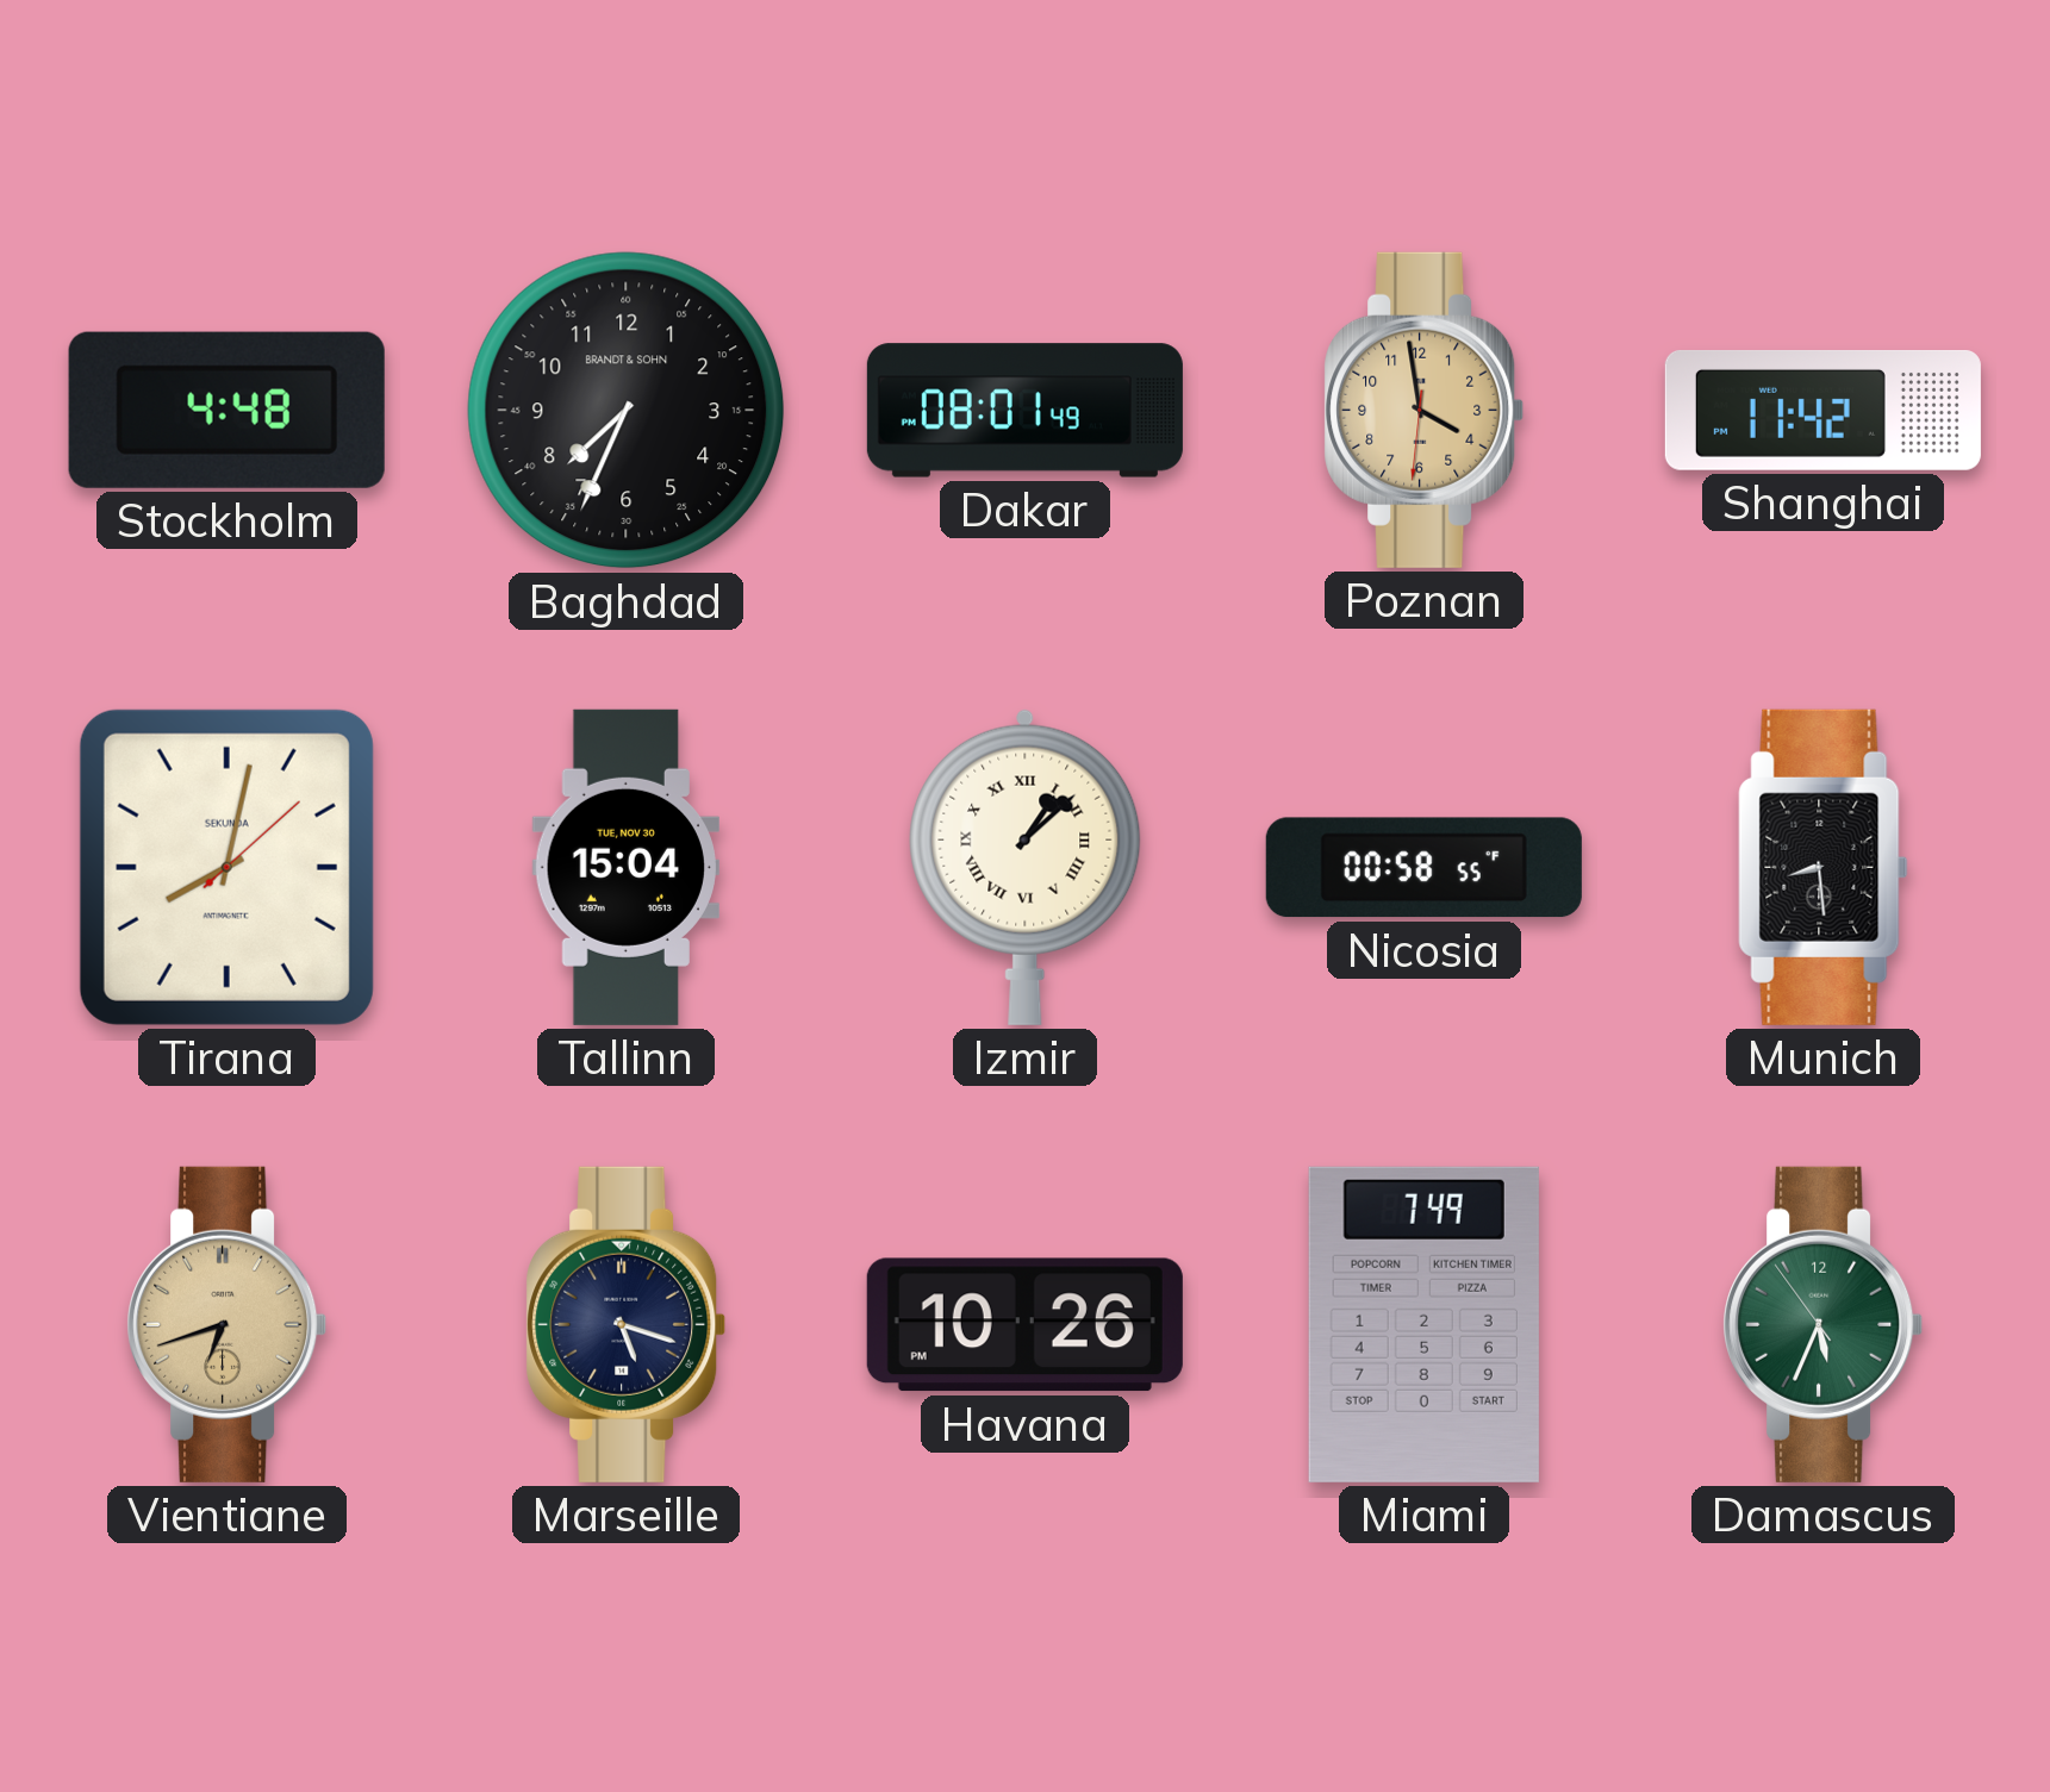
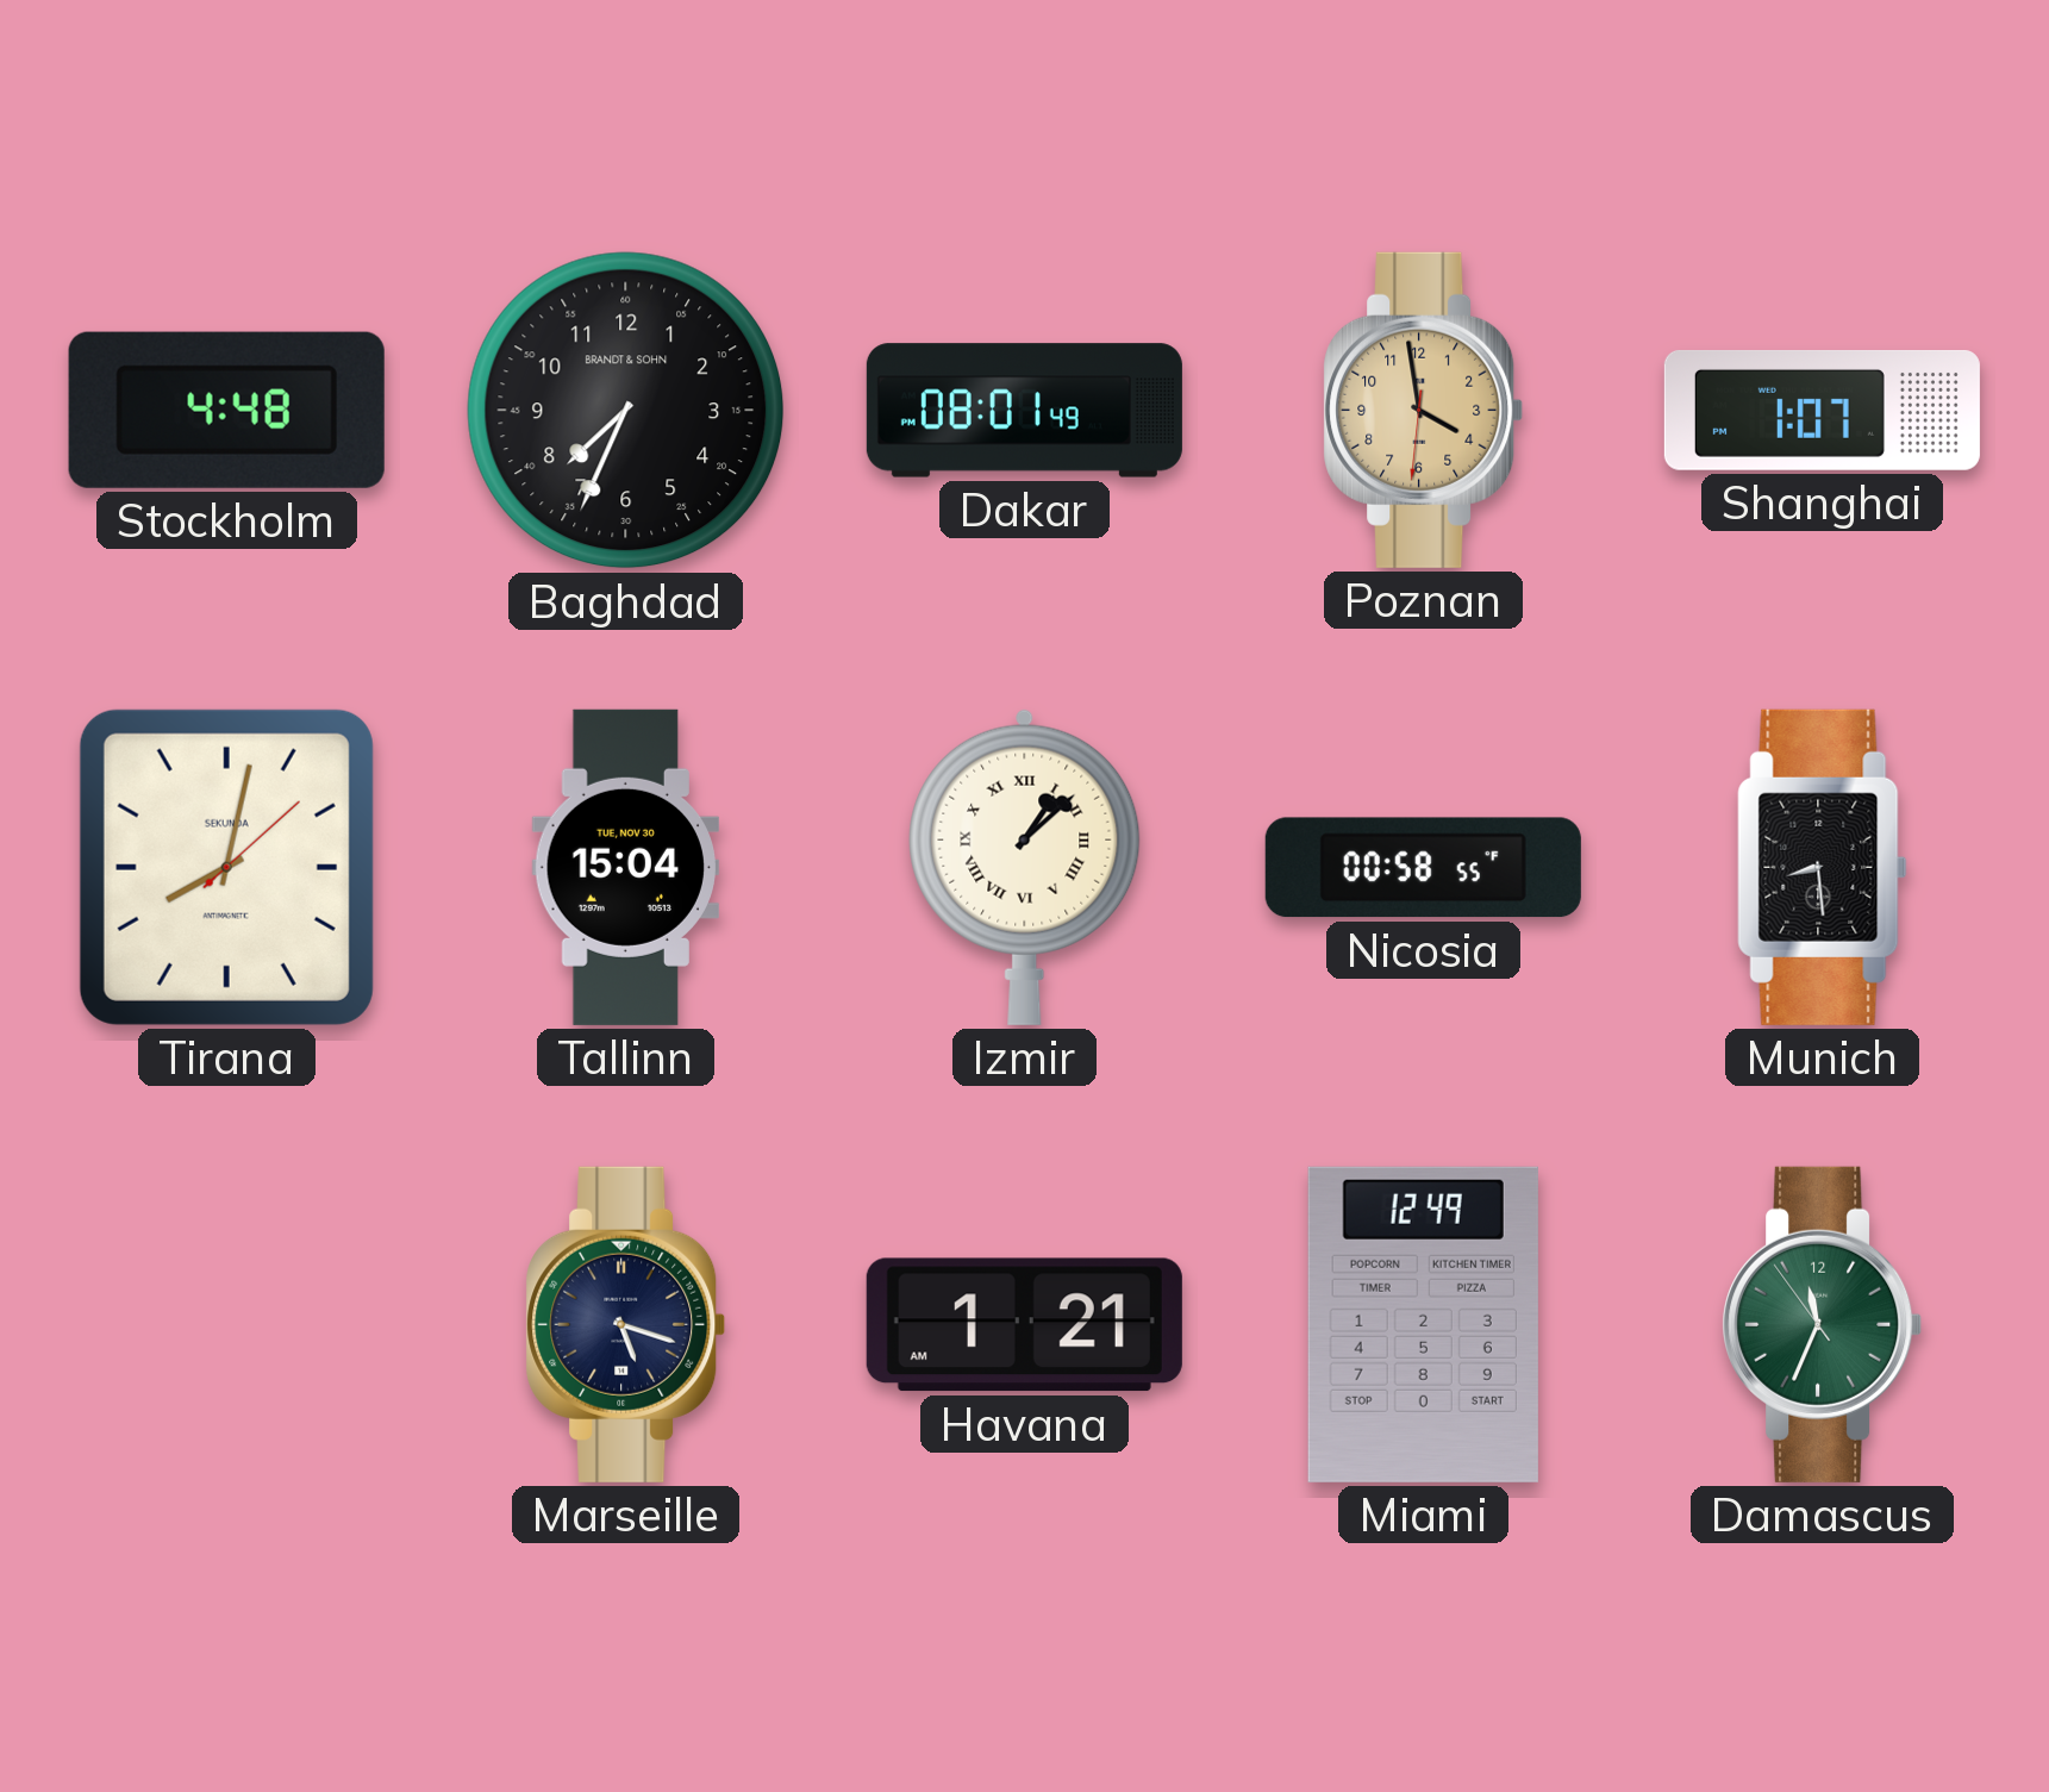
Shanghai: 11:42 -> 1:07 (1822, 410)
Vientiane: 6:42 -> none (228, 1324)
Havana: 10:26 -> 1:21 (1024, 1325)
Miami: 7:49 -> 12:49 (1423, 1324)
Damascus: 5:33 -> 11:33 (1823, 1324)
